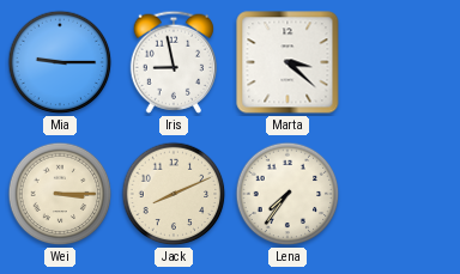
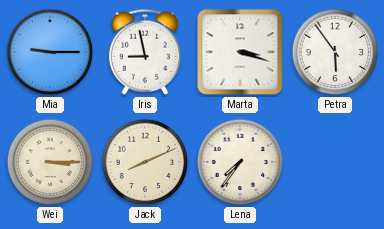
Marta: 3:22 -> 3:18 (240, 52)
Petra: none -> 5:54 (335, 52)
